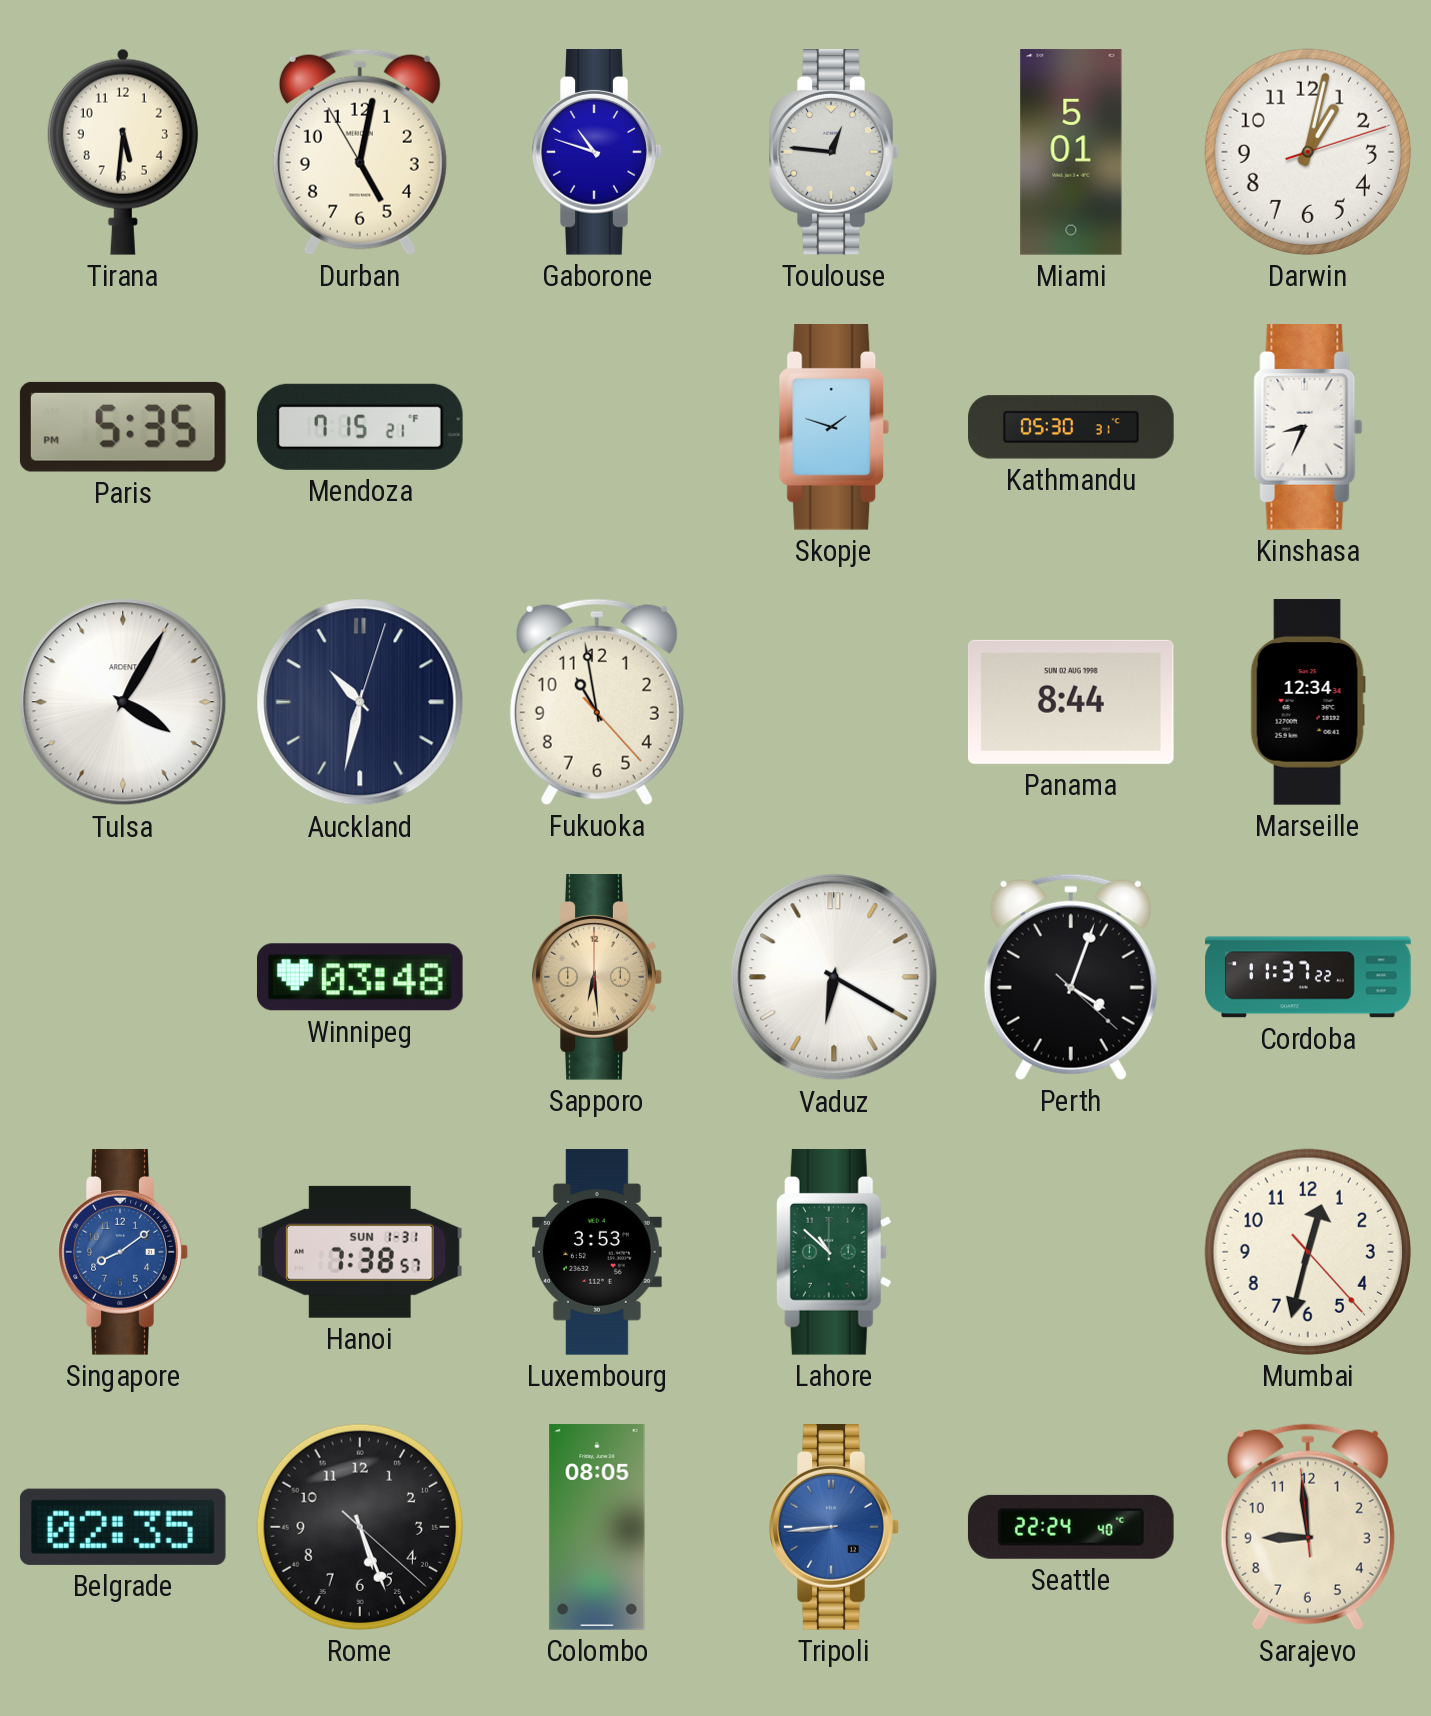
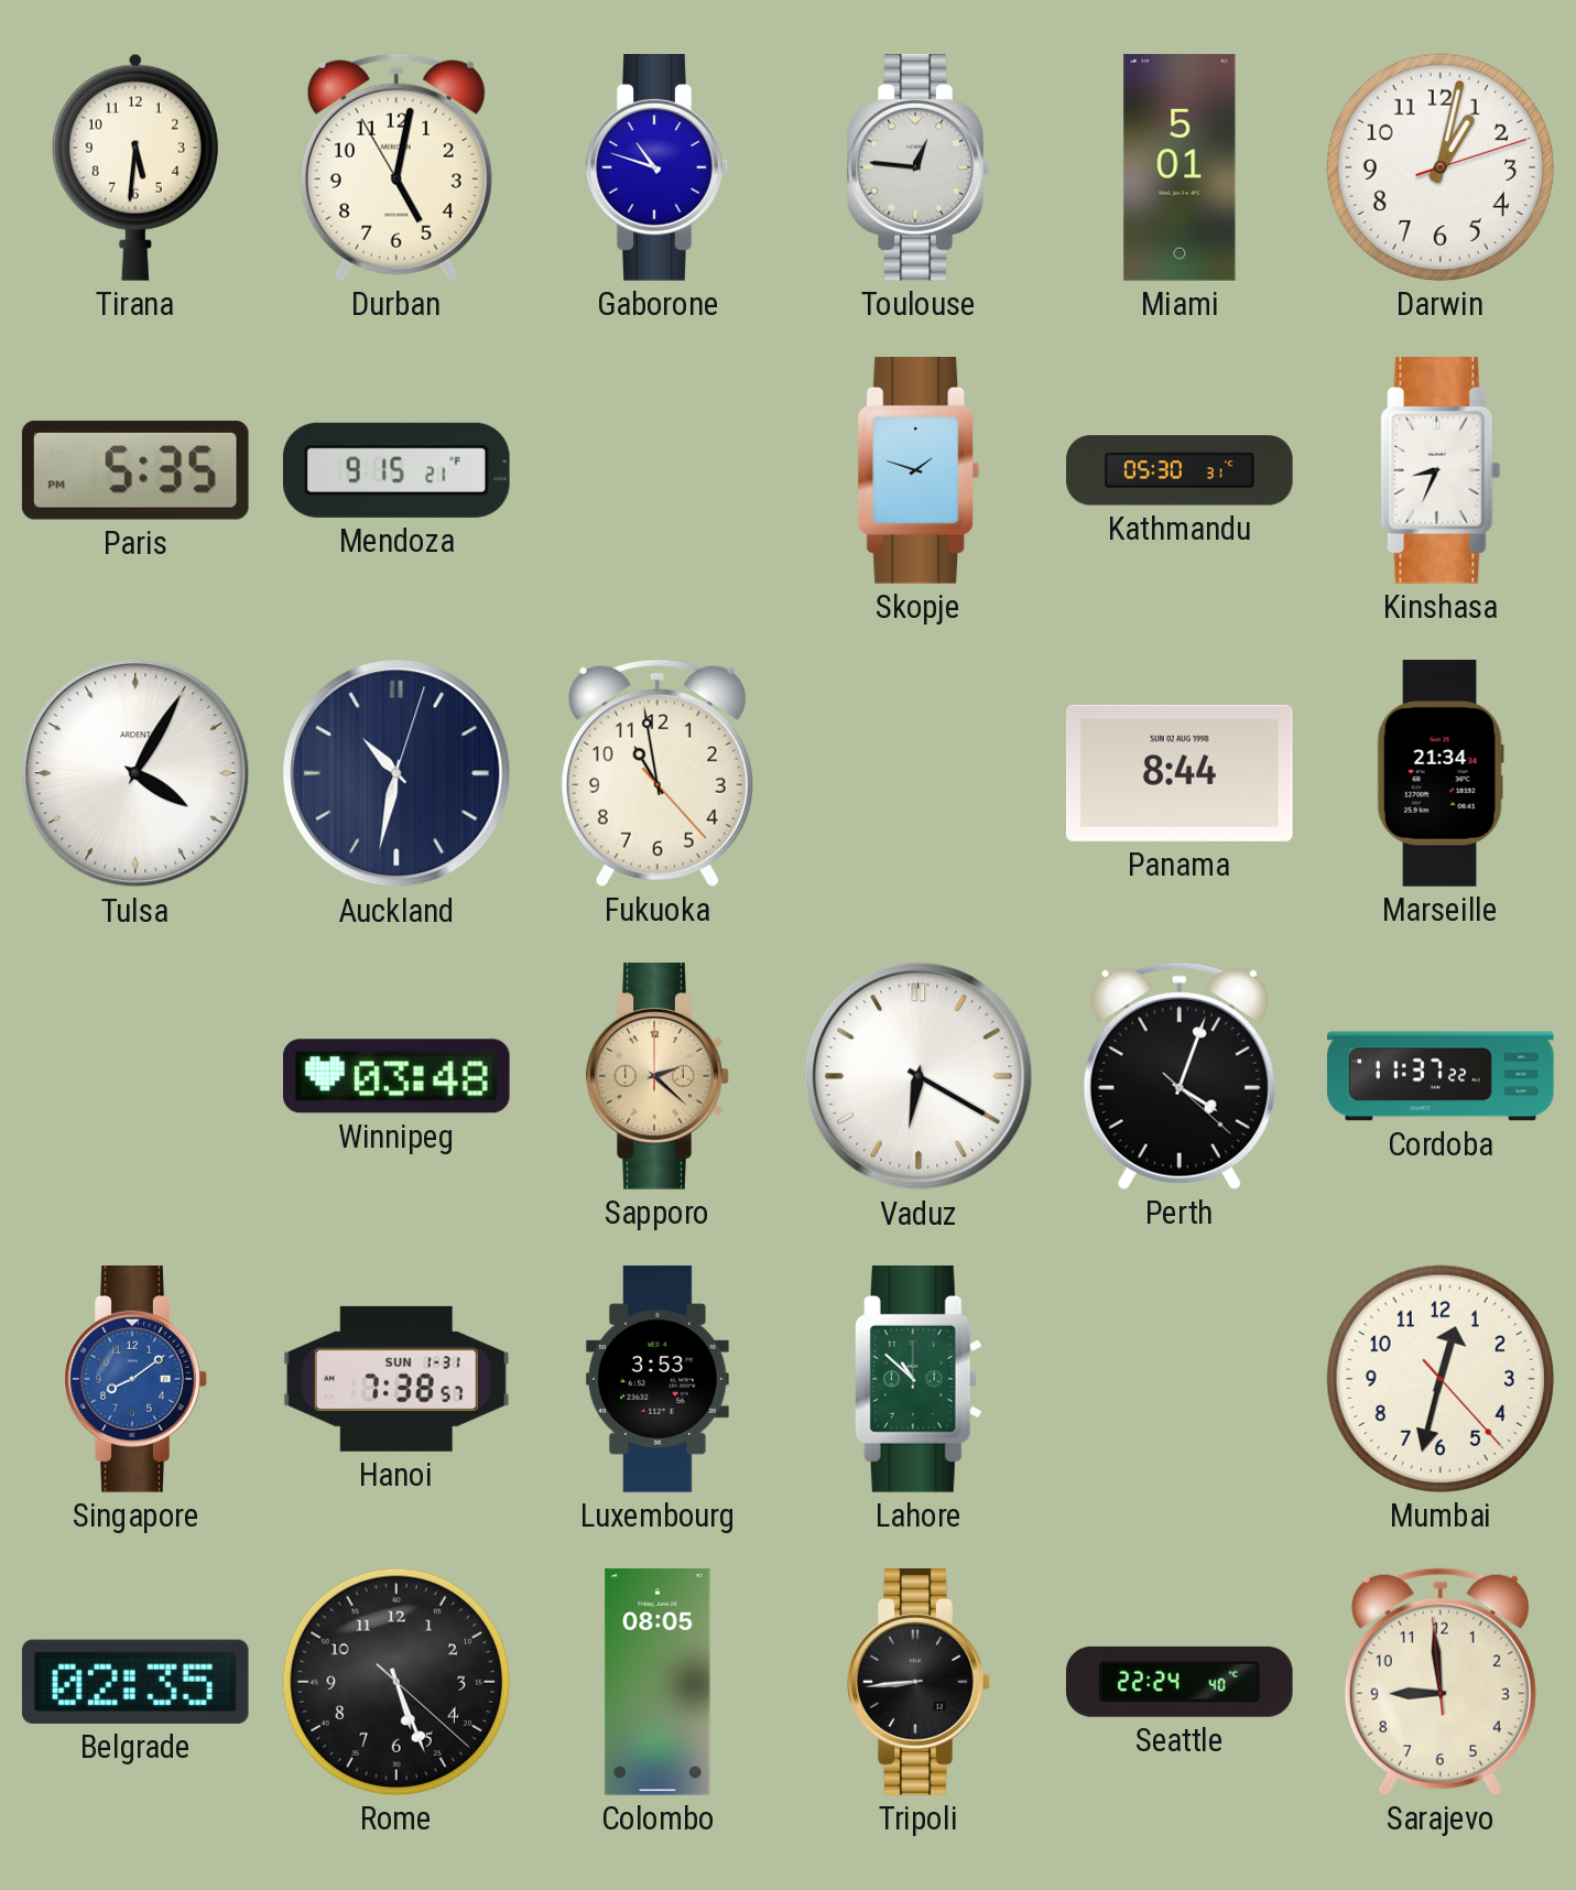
Mendoza: 7:15 -> 9:15 (396, 470)
Marseille: 12:34 -> 21:34 (1441, 773)
Sapporo: 6:29 -> 2:22 (657, 1077)
Tripoli dial: blue -> black (919, 1683)
